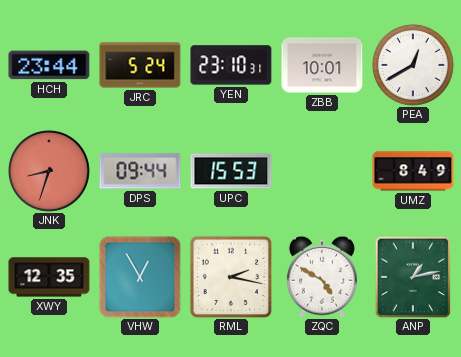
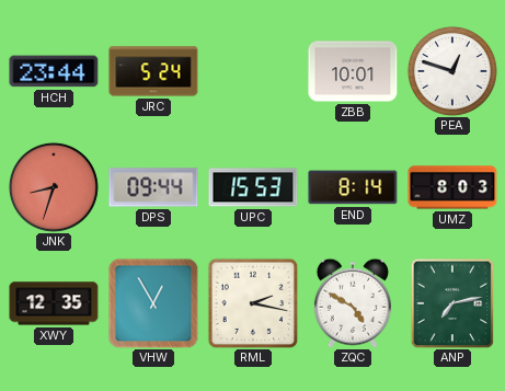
YEN: 23:10 -> none (231, 65)
PEA: 12:40 -> 12:48 (452, 71)
END: none -> 8:14 (353, 187)
UMZ: 8:49 -> 8:03 (452, 187)
ANP: 1:13 -> 7:13 (452, 303)
